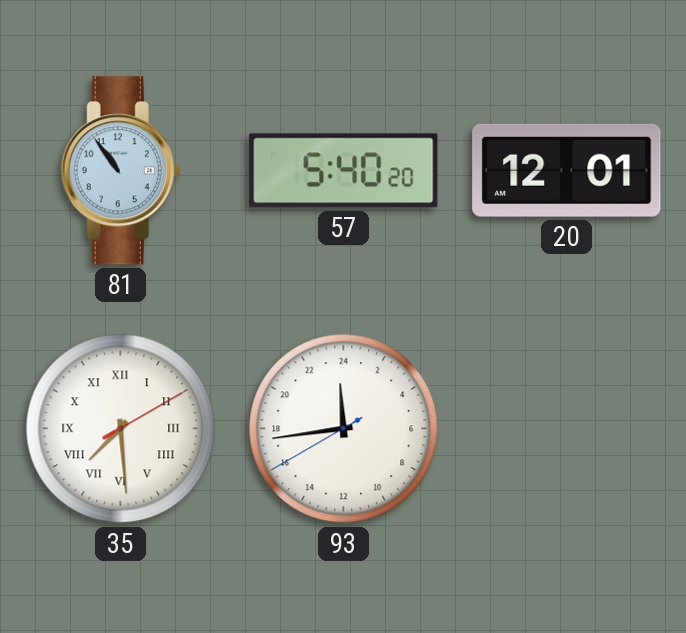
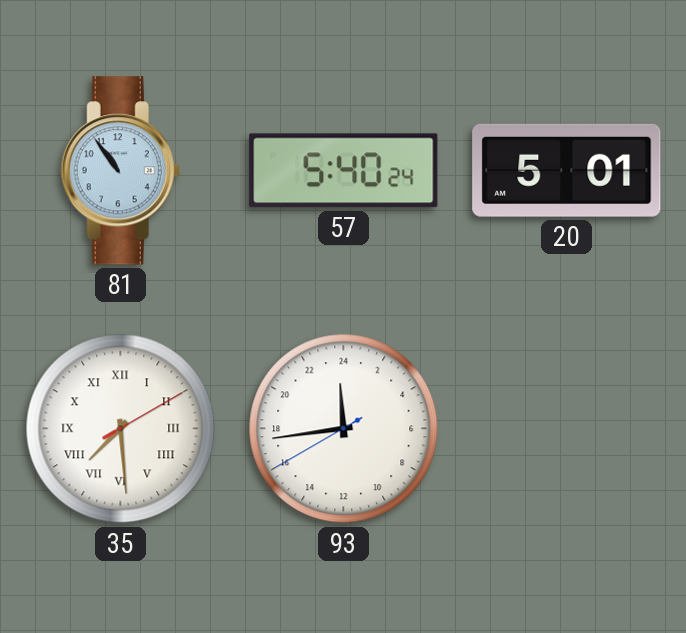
57: 5:40:20 -> 5:40:24 (344, 171)
20: 12:01 -> 5:01 (567, 170)
